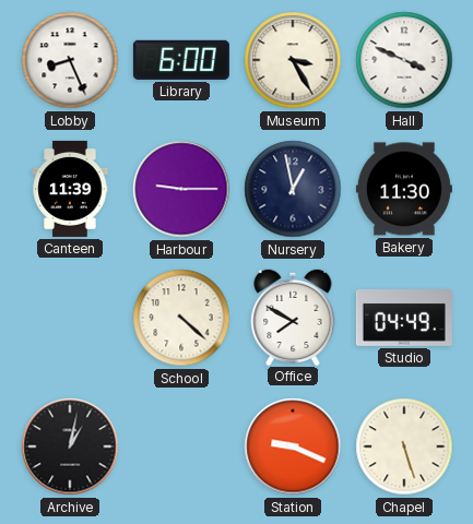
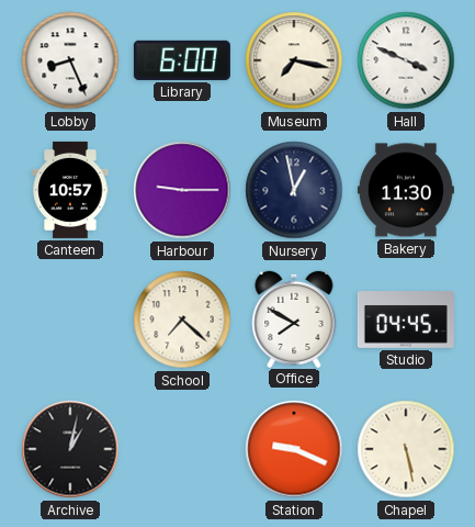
Museum: 3:25 -> 7:17 (294, 60)
Canteen: 11:39 -> 10:57 (70, 190)
School: 4:22 -> 7:22 (182, 319)
Studio: 04:49 -> 04:45 (406, 321)
Chapel: 5:27 -> 5:28 (406, 449)
